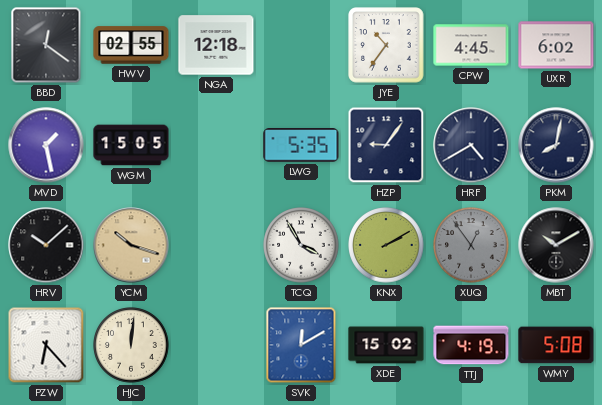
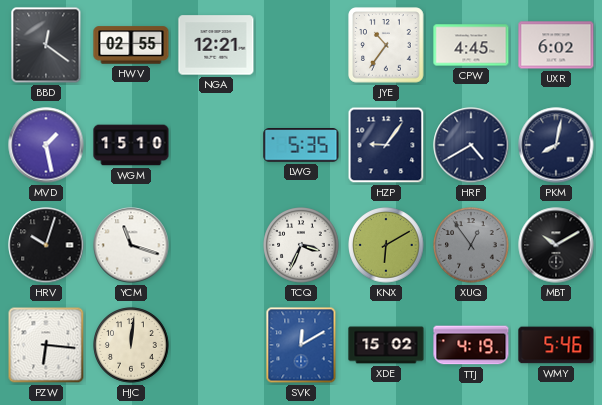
NGA: 12:18 -> 12:21 (216, 45)
WGM: 15:05 -> 15:10 (131, 145)
HRV: 10:08 -> 10:03 (46, 245)
YCM: 10:18 -> 11:18 (131, 245)
YCM dial: champagne -> white (131, 245)
TCQ: 3:55 -> 3:34 (301, 245)
KNX: 2:10 -> 6:10 (386, 245)
PZW: 6:23 -> 6:16 (46, 345)
WMY: 5:08 -> 5:46 (556, 345)
